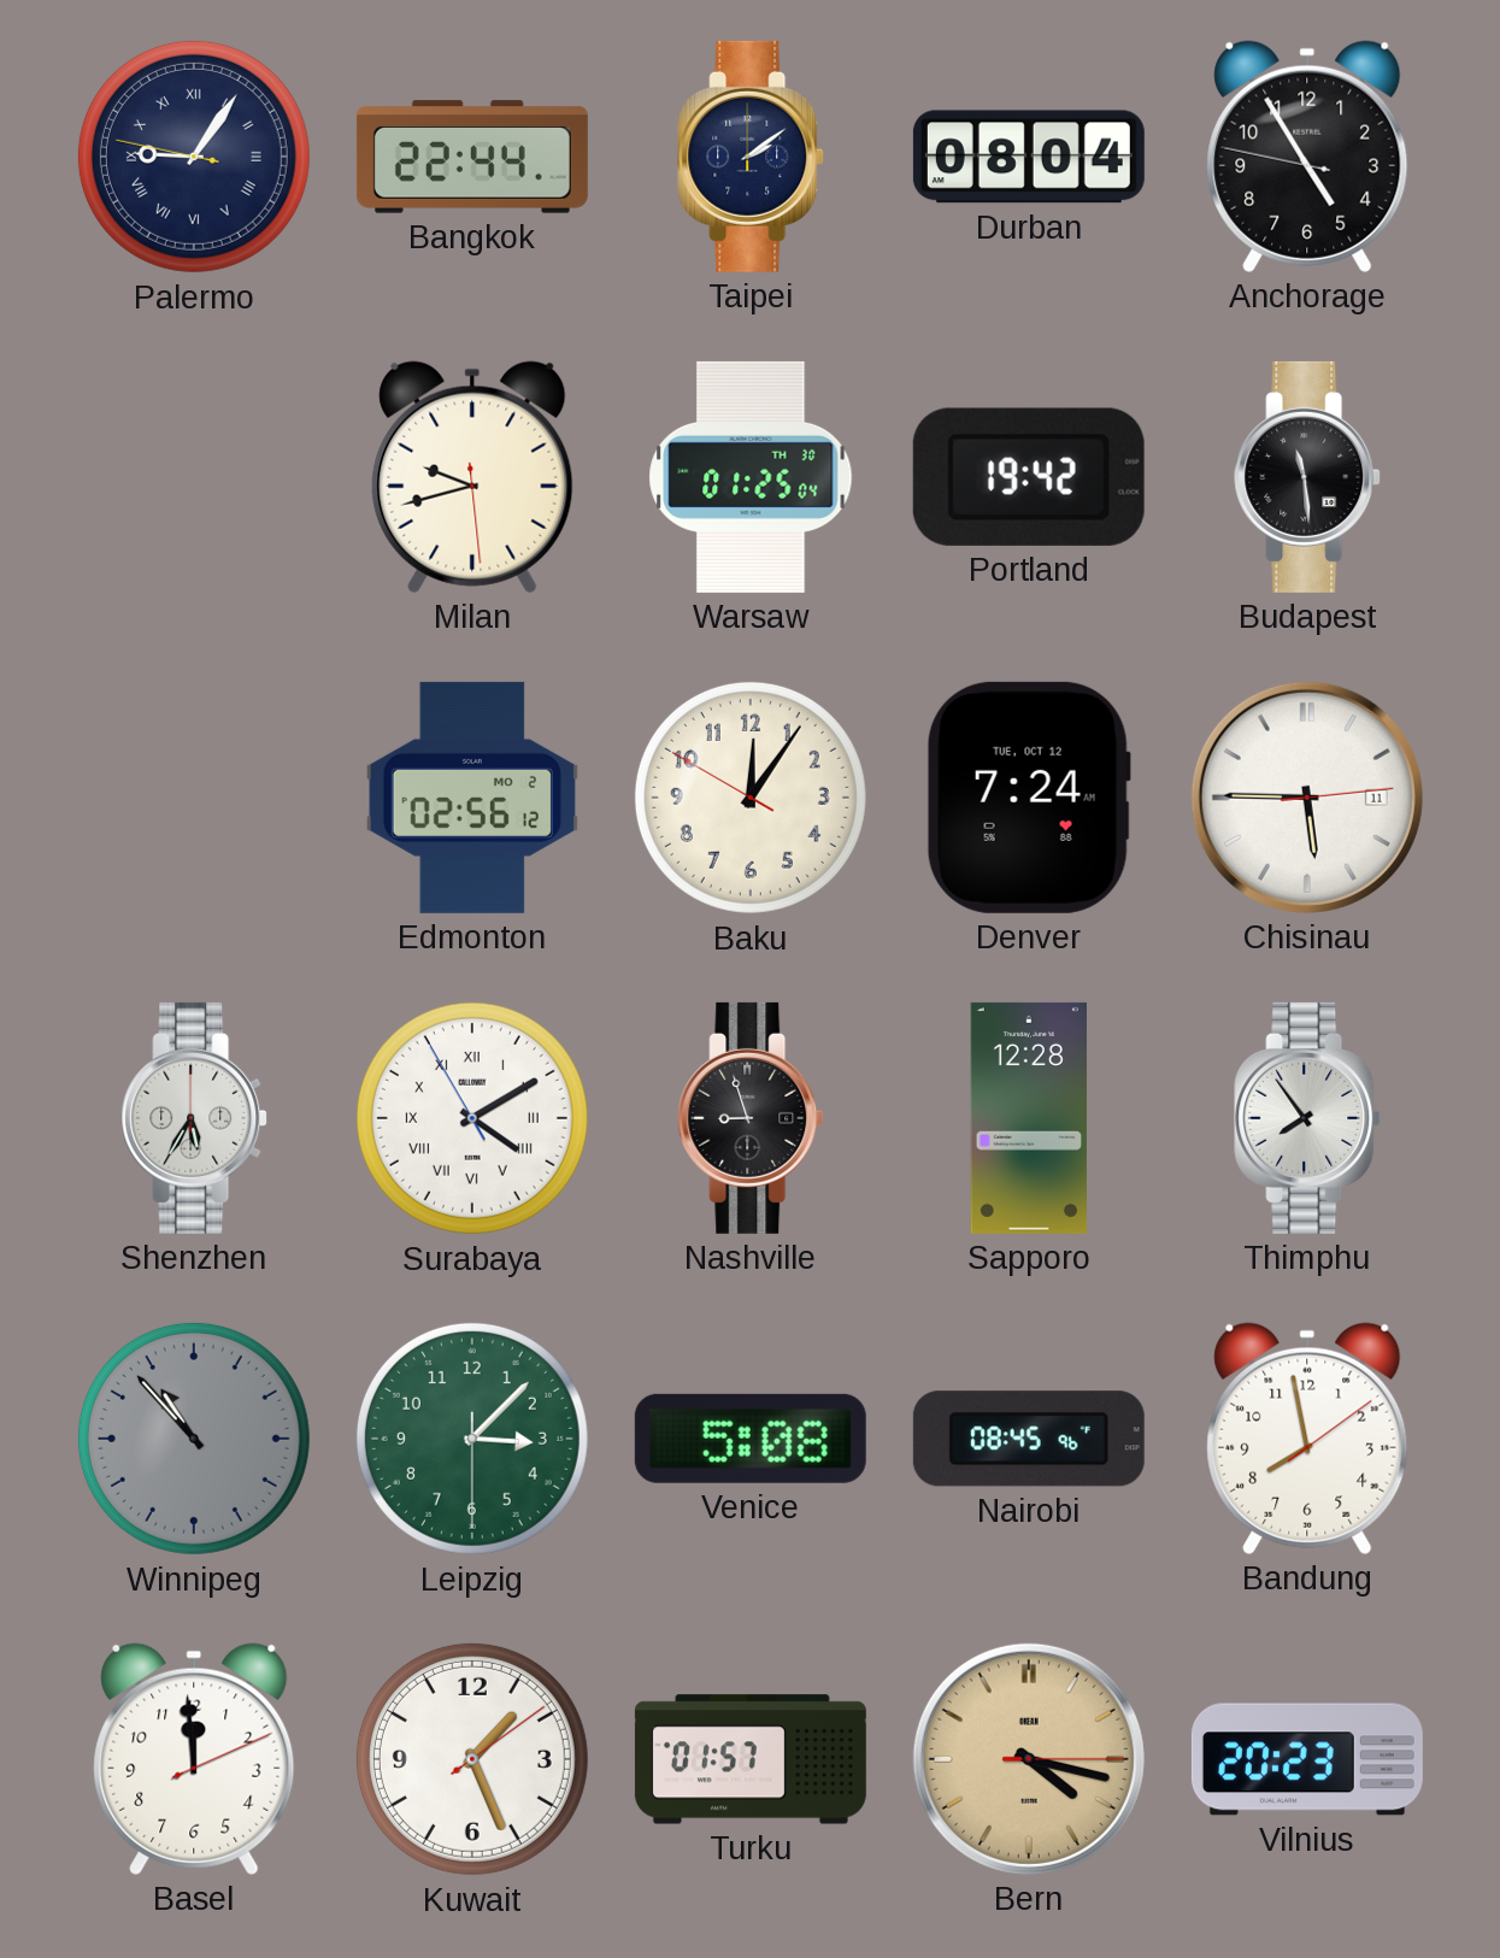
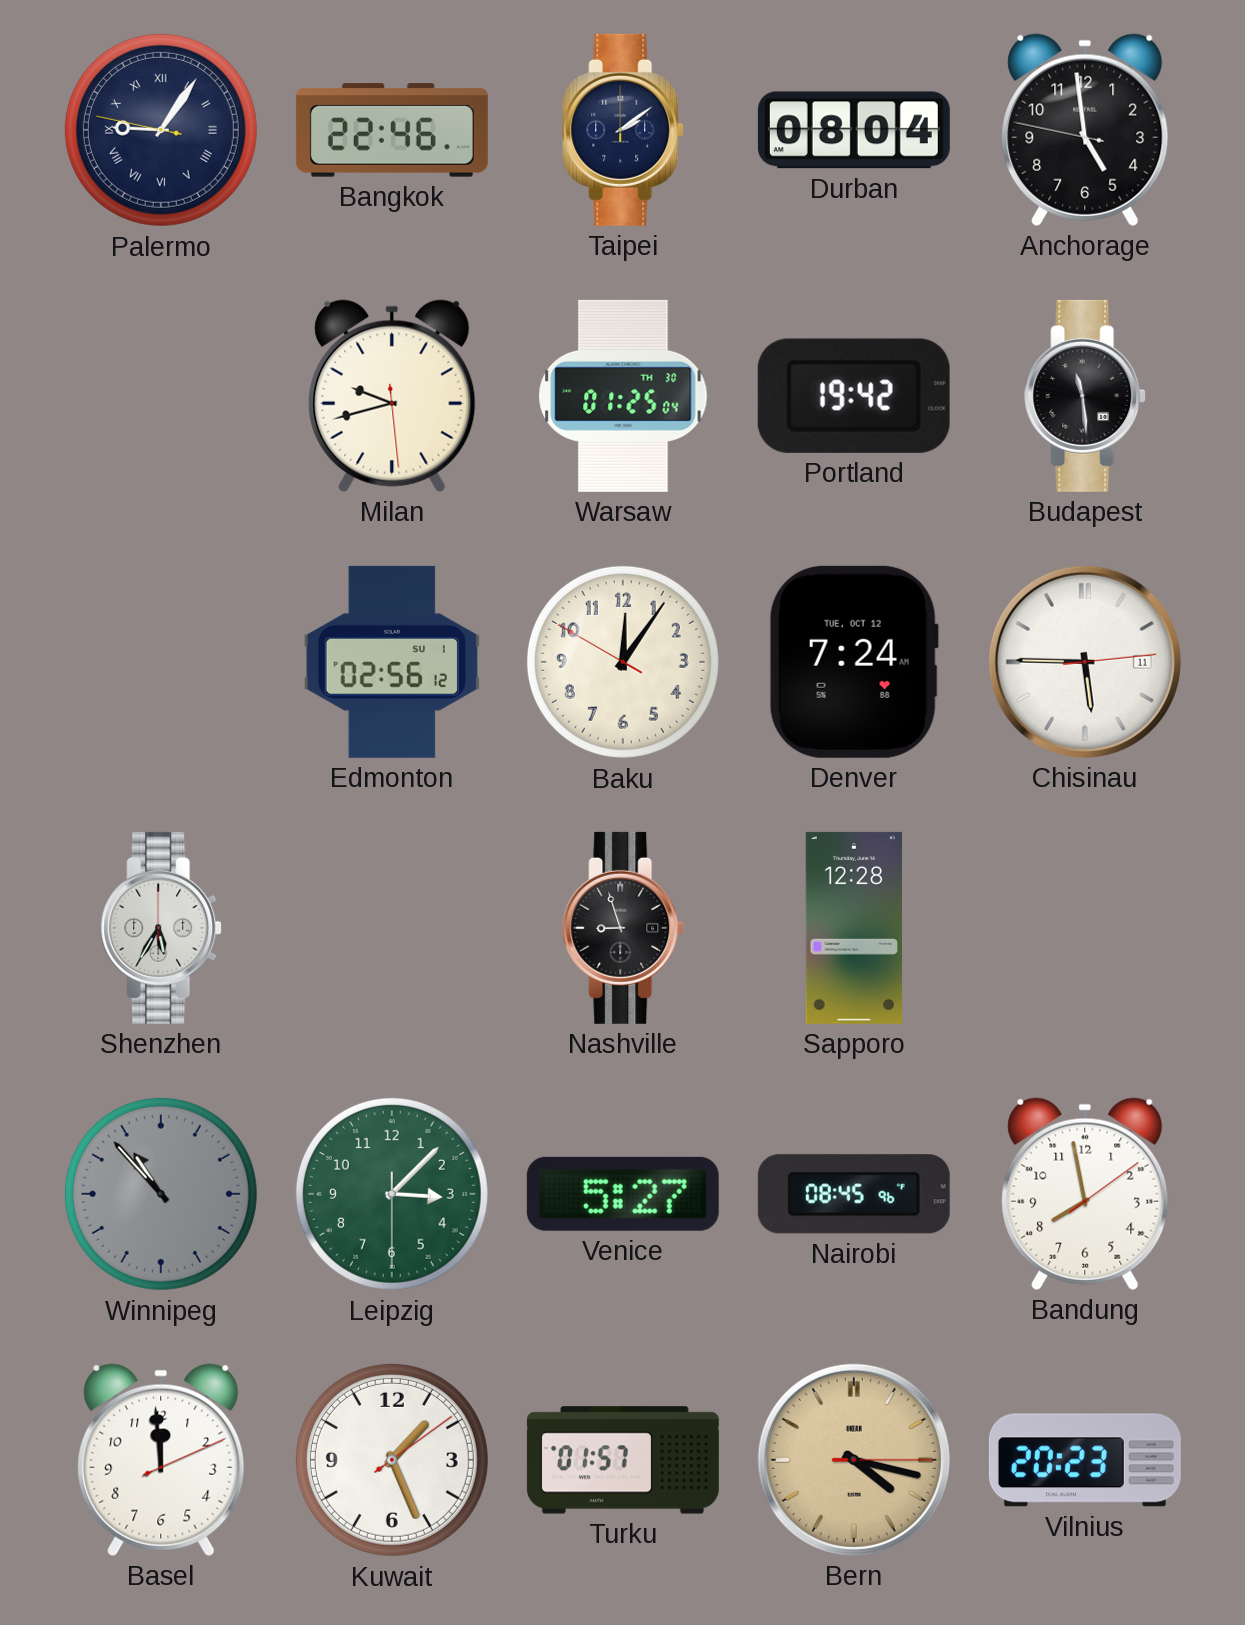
Bangkok: 22:44 -> 22:46 (392, 130)
Anchorage: 4:54 -> 4:58 (1085, 130)
Edmonton date: MO 2 -> SU 1 (392, 662)
Surabaya: 4:09 -> none (472, 1118)
Thimphu: 7:54 -> none (1307, 1118)
Venice: 5:08 -> 5:27 (623, 1194)
